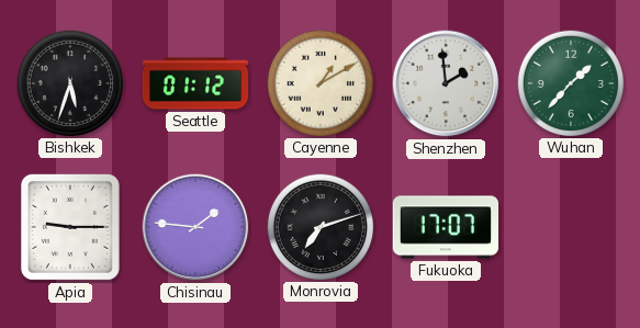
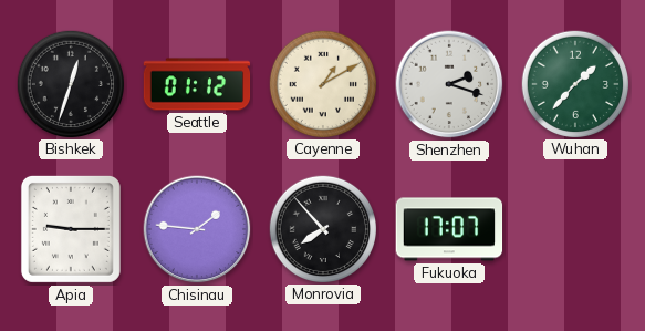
Bishkek: 5:33 -> 12:33 (70, 83)
Shenzhen: 1:59 -> 2:18 (449, 84)
Monrovia: 7:12 -> 7:53 (322, 228)
